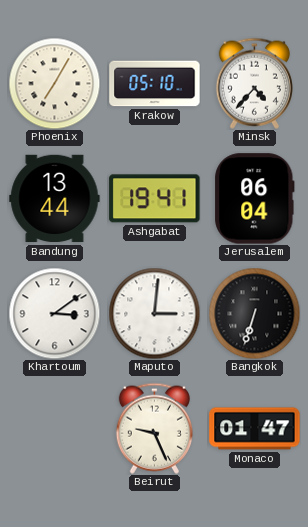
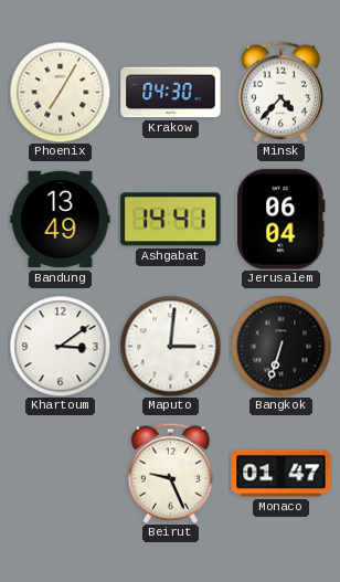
Krakow: 05:10 -> 04:30 (171, 93)
Bandung: 13:44 -> 13:49 (61, 220)
Ashgabat: 19:41 -> 14:41 (171, 220)
